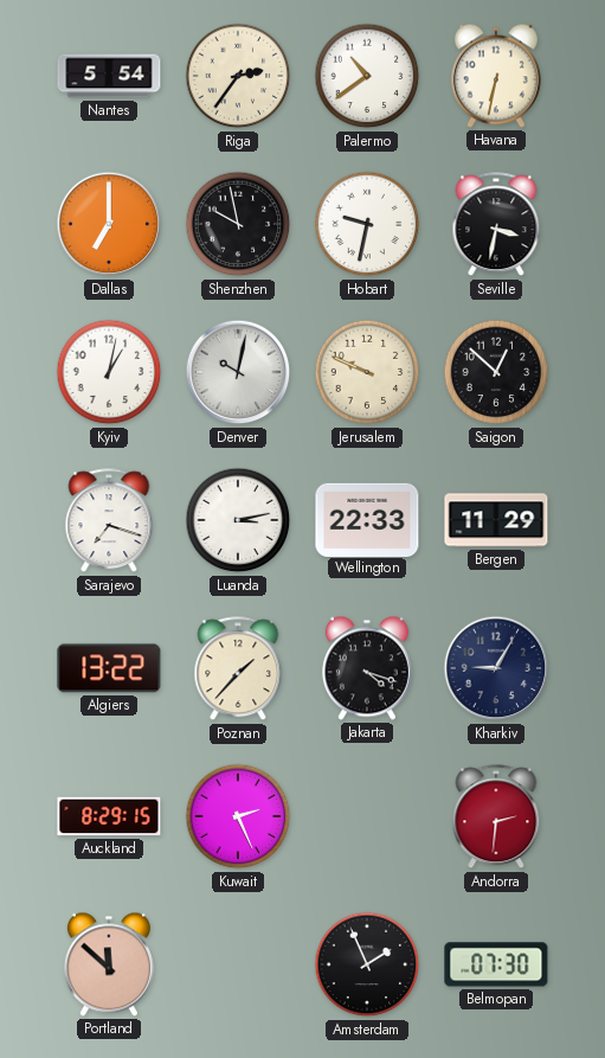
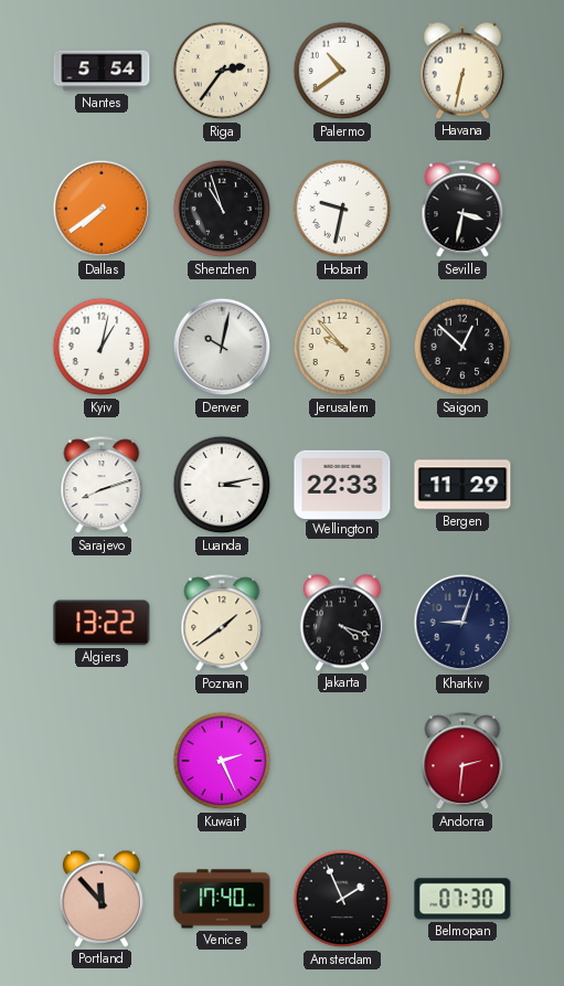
Dallas: 7:00 -> 7:39 (102, 209)
Shenzhen: 9:58 -> 10:57 (222, 209)
Jerusalem: 9:49 -> 9:53 (342, 347)
Sarajevo: 7:18 -> 8:12 (102, 486)
Poznan: 1:37 -> 1:39 (222, 624)
Kharkiv: 9:05 -> 9:03 (462, 623)
Auckland: 8:29 -> none (109, 816)
Portland: 11:52 -> 11:53 (102, 899)
Venice: none -> 17:40 (222, 899)
